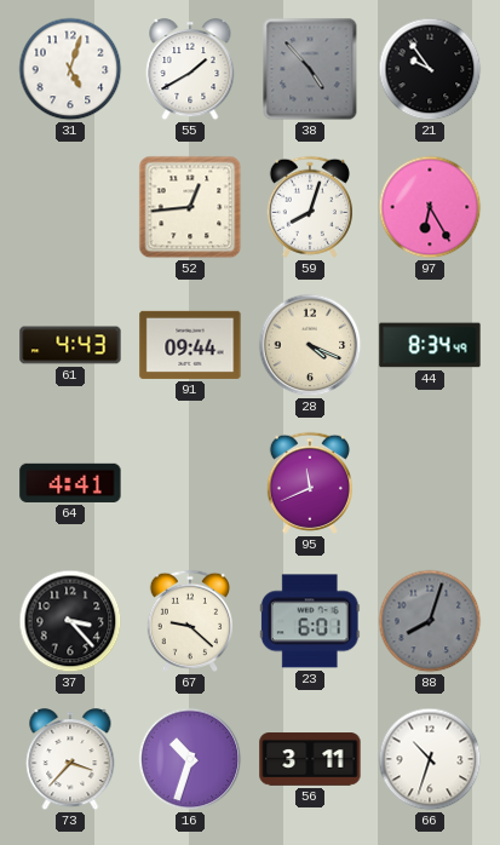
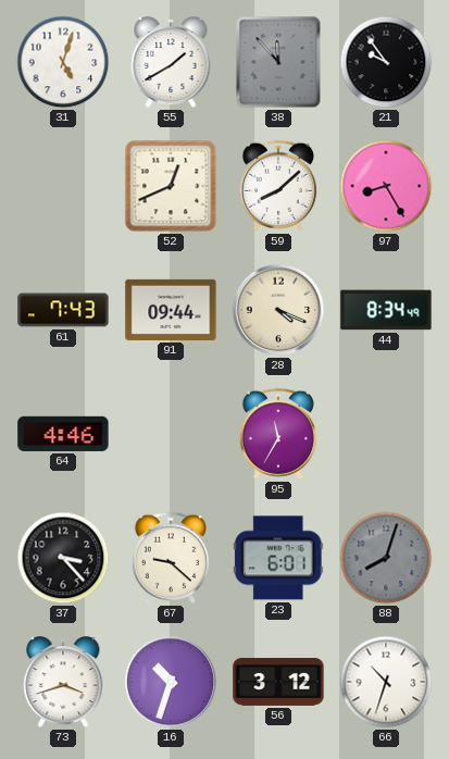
38: 4:53 -> 11:53 (278, 62)
52: 12:44 -> 12:41 (171, 186)
59: 8:03 -> 8:08 (278, 186)
97: 6:25 -> 8:25 (386, 186)
61: 4:43 -> 7:43 (63, 310)
64: 4:41 -> 4:46 (63, 434)
95: 11:41 -> 11:35 (278, 434)
73: 3:37 -> 3:42 (63, 683)
56: 3:11 -> 3:12 (278, 682)
